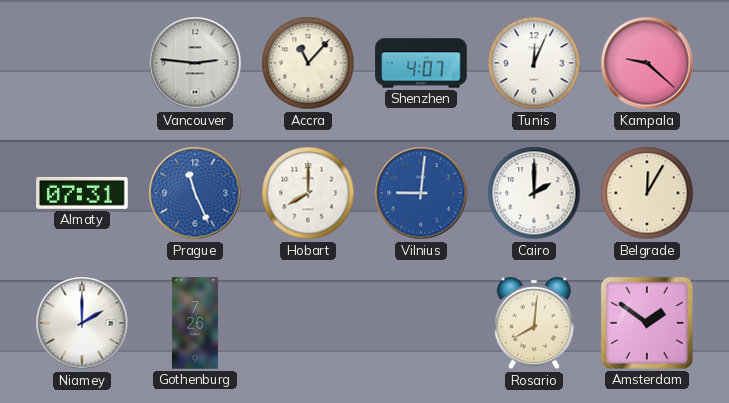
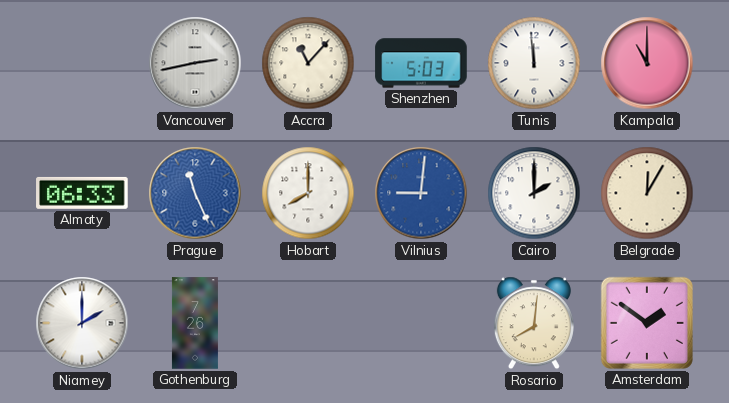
Vancouver: 2:46 -> 2:43 (195, 63)
Shenzhen: 4:07 -> 5:03 (421, 63)
Tunis: 12:04 -> 11:59 (534, 63)
Kampala: 9:22 -> 11:00 (647, 63)
Almaty: 07:31 -> 06:33 (82, 193)
